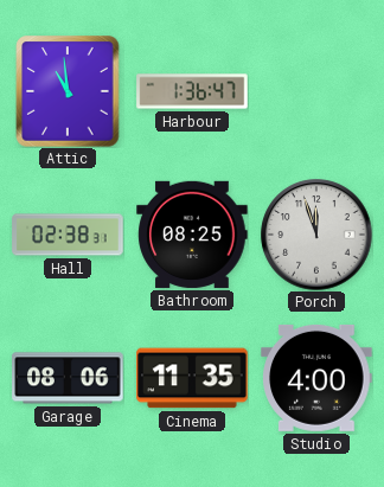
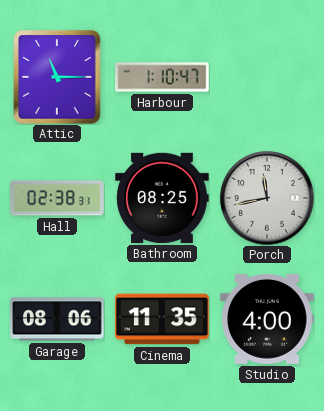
Attic: 10:59 -> 11:15 (57, 77)
Harbour: 1:36 -> 1:10 (162, 77)
Porch: 11:57 -> 11:43 (267, 198)
